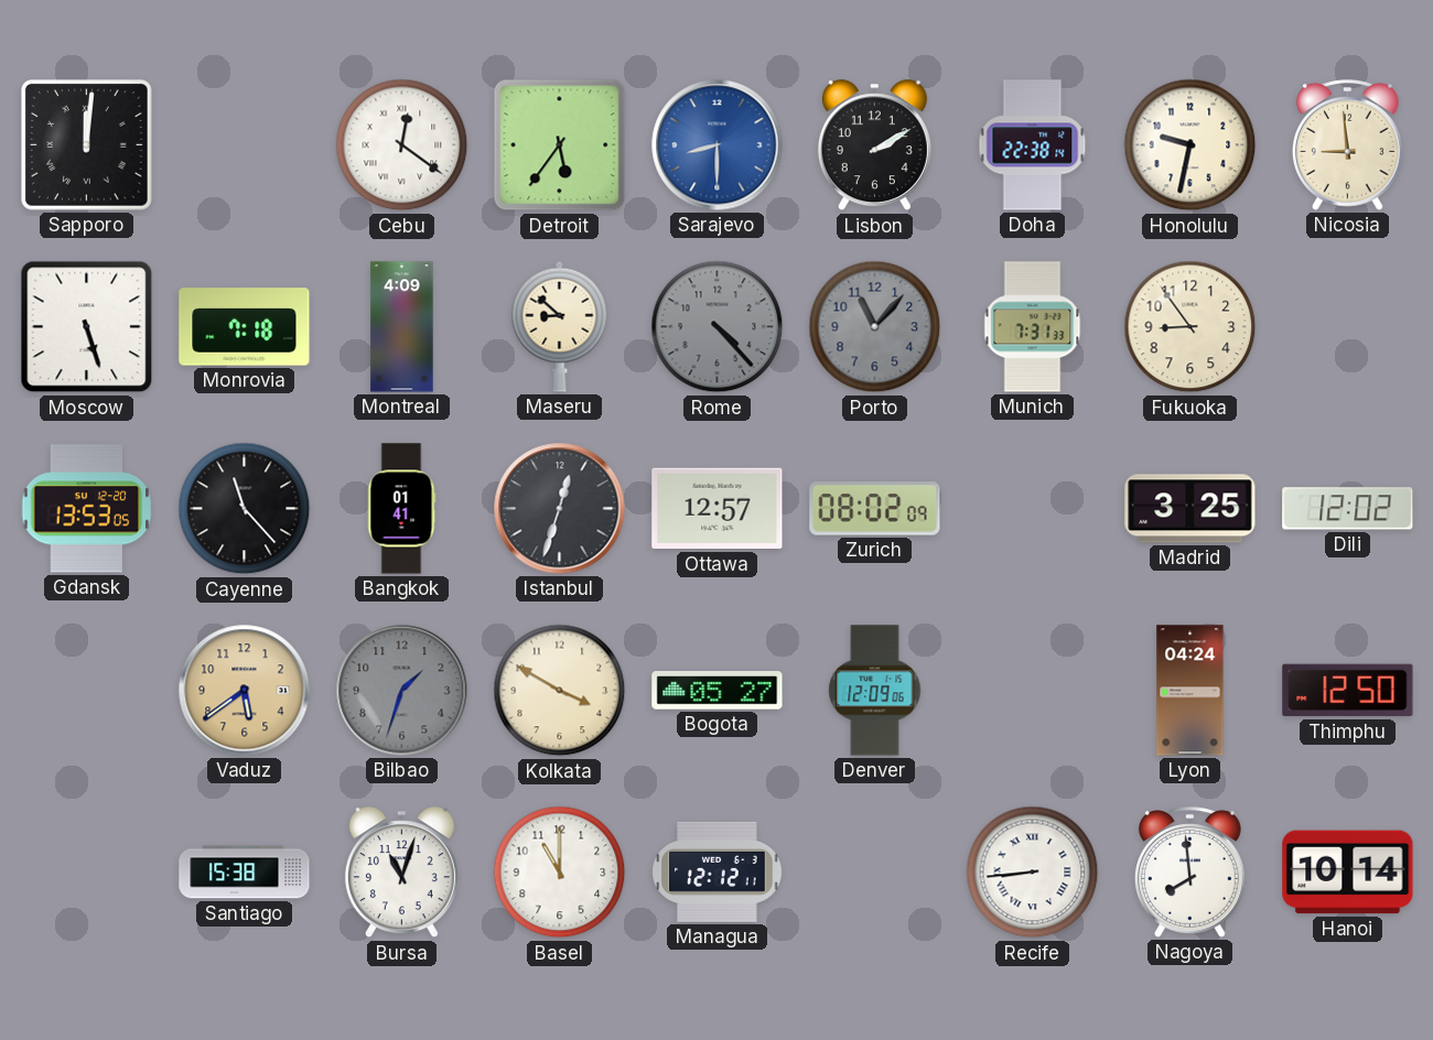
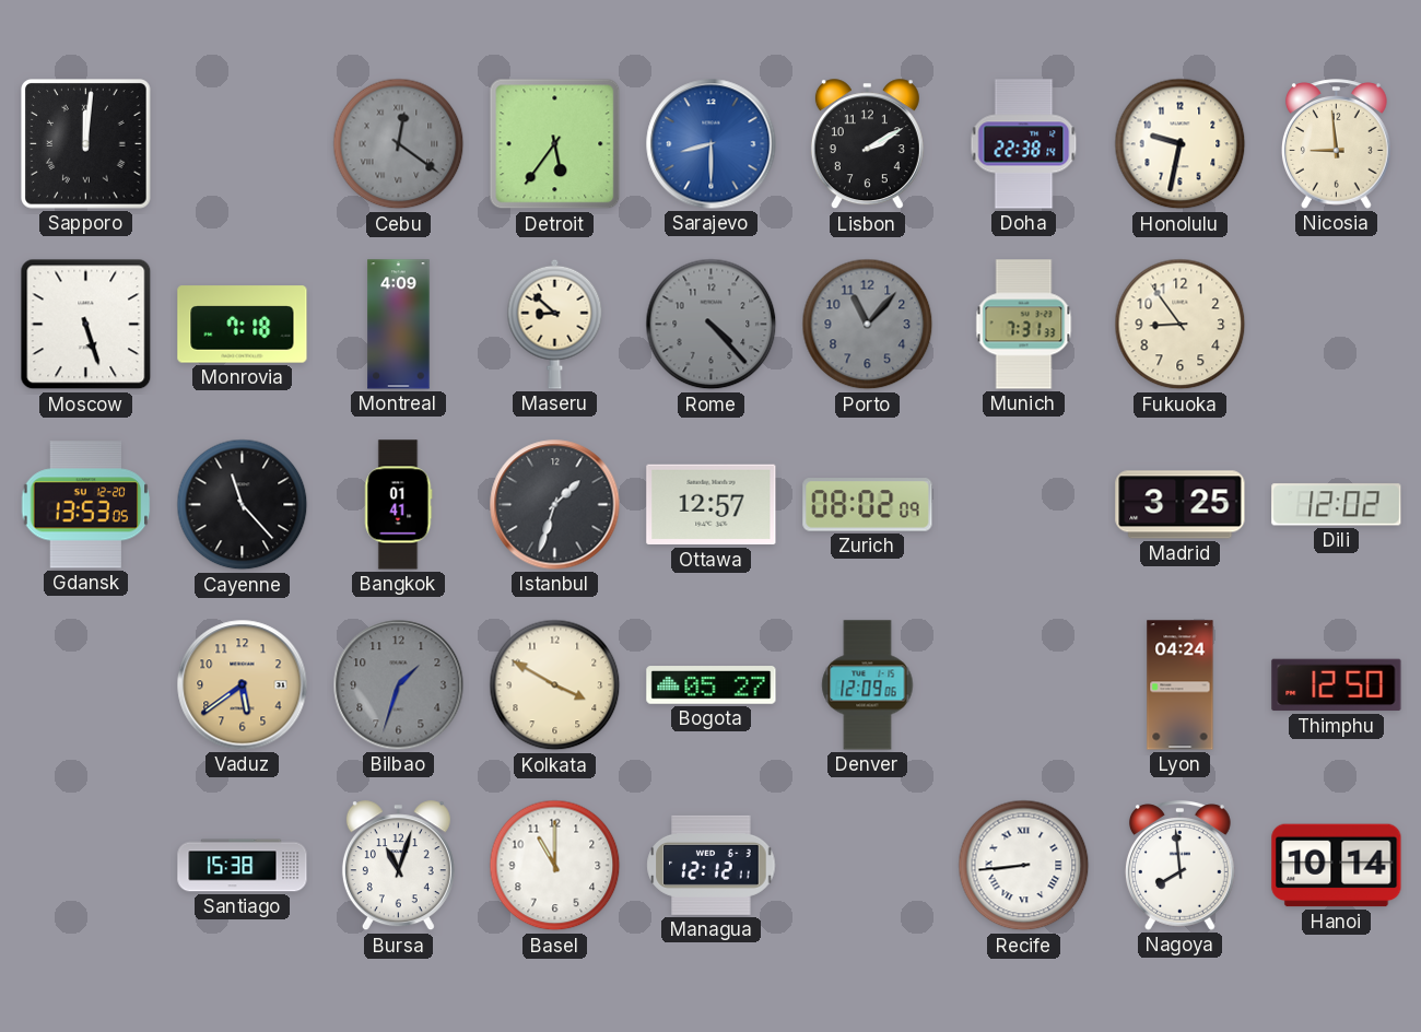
Cebu dial: white -> grey (399, 144)
Istanbul: 12:33 -> 1:33 (555, 505)
